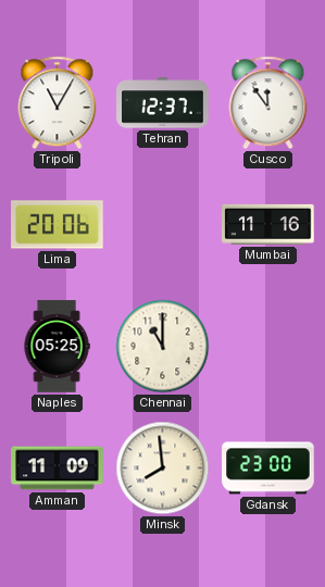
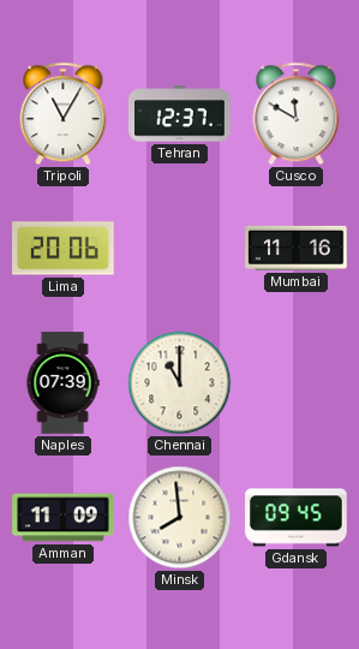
Cusco: 11:54 -> 11:50 (297, 114)
Naples: 05:25 -> 07:39 (62, 383)
Gdansk: 23:00 -> 09:45 (297, 518)
